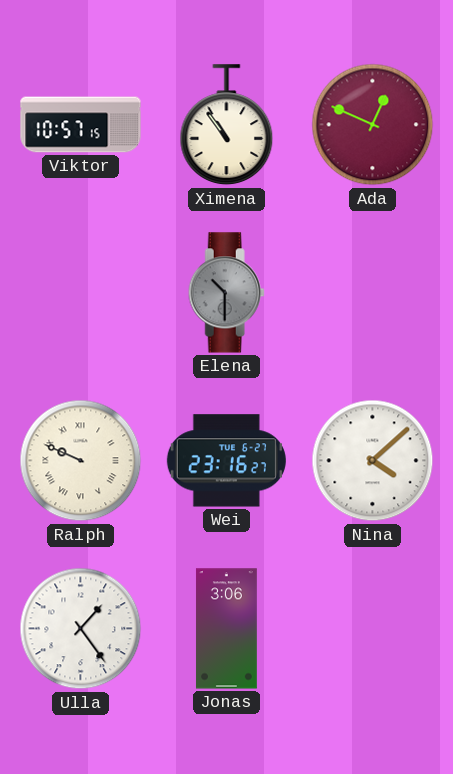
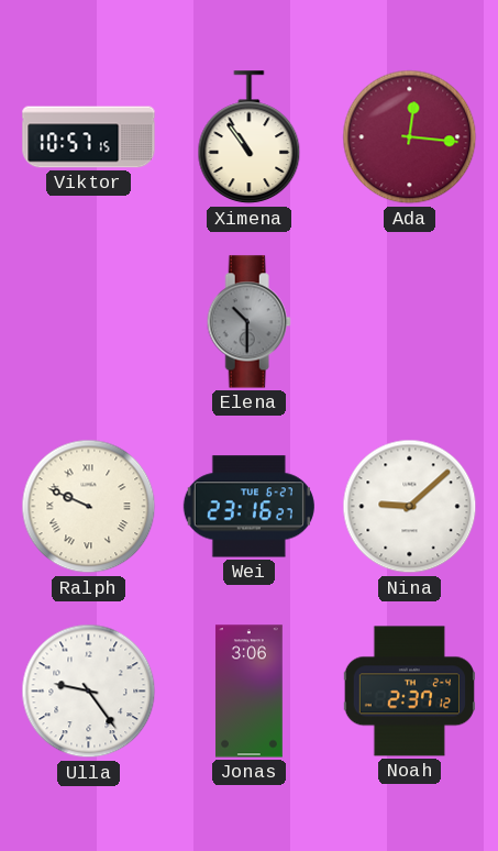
Ada: 12:49 -> 12:16 (410, 137)
Nina: 4:08 -> 9:08 (410, 507)
Ulla: 1:24 -> 9:24 (89, 692)
Noah: none -> 2:37 (409, 692)
